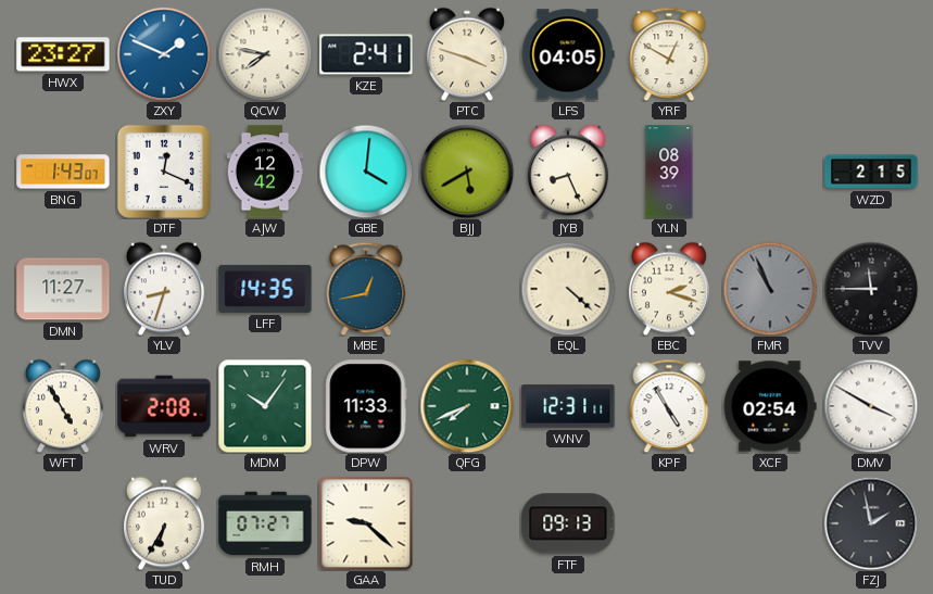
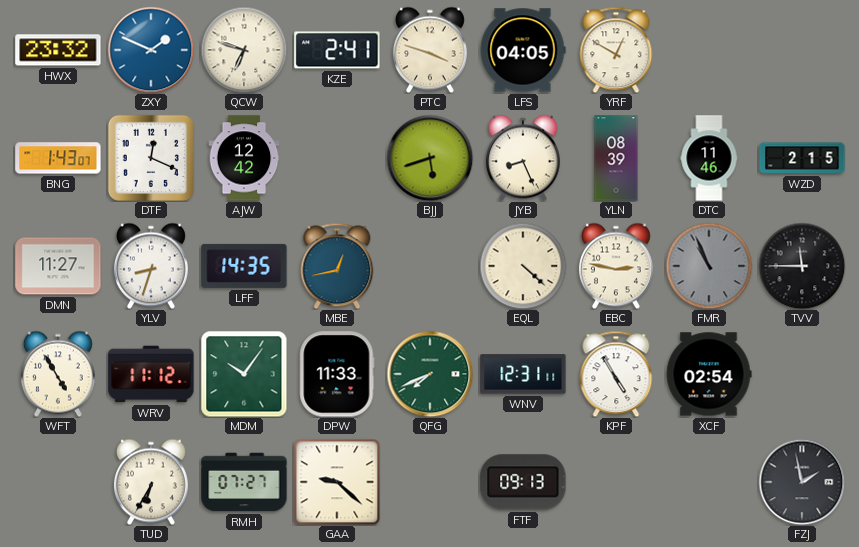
HWX: 23:27 -> 23:32 (58, 50)
QCW: 7:47 -> 6:48 (244, 50)
GBE: 4:01 -> none (366, 172)
BJJ: 5:40 -> 5:42 (430, 158)
DTC: none -> 11:46 (709, 158)
EBC: 2:18 -> 2:47 (616, 266)
WRV: 2:08 -> 11:12 (151, 374)
DMV: 3:50 -> none (871, 406)
